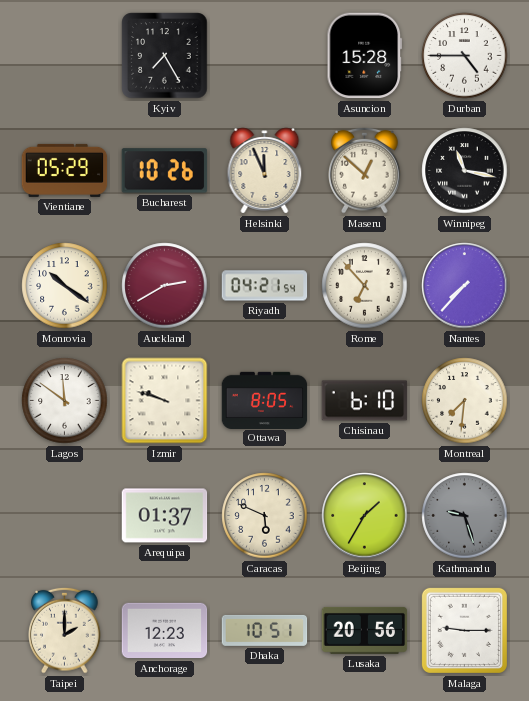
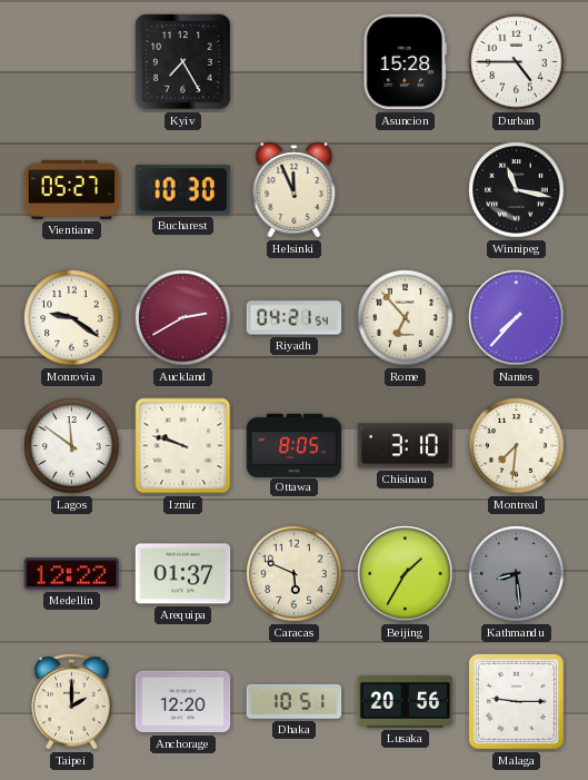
Vientiane: 05:29 -> 05:27 (72, 189)
Bucharest: 10:26 -> 10:30 (183, 190)
Maseru: 12:52 -> none (365, 170)
Monrovia: 10:21 -> 9:21 (72, 318)
Chisinau: 6:10 -> 3:10 (406, 446)
Medellin: none -> 12:22 (72, 574)
Kathmandu: 9:27 -> 8:29 (517, 574)
Anchorage: 12:23 -> 12:20 (183, 702)
